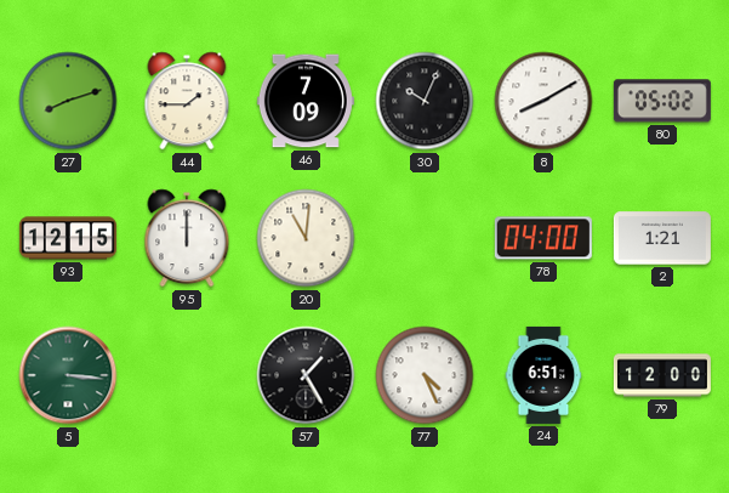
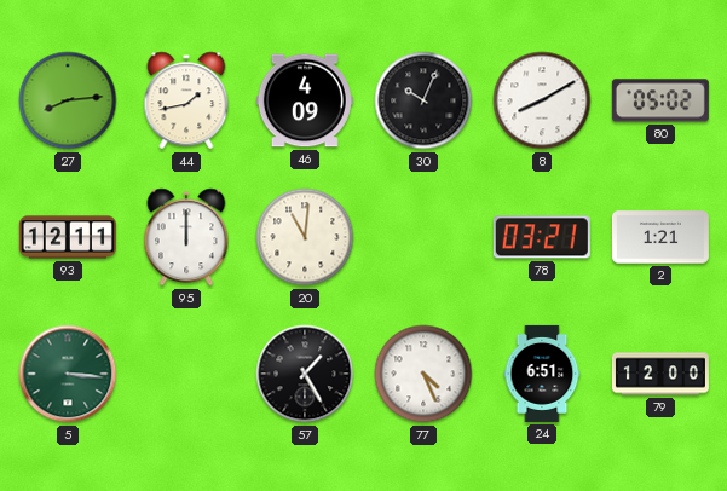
27: 8:12 -> 8:14 (68, 100)
44: 1:45 -> 1:43 (186, 100)
46: 7:09 -> 4:09 (305, 100)
93: 12:15 -> 12:11 (68, 237)
78: 04:00 -> 03:21 (542, 237)
